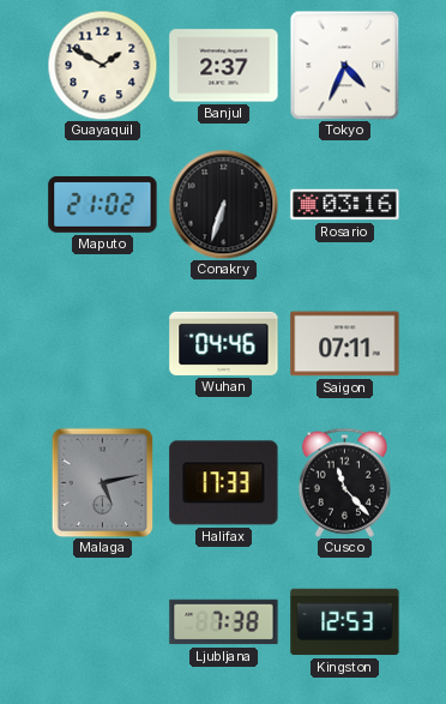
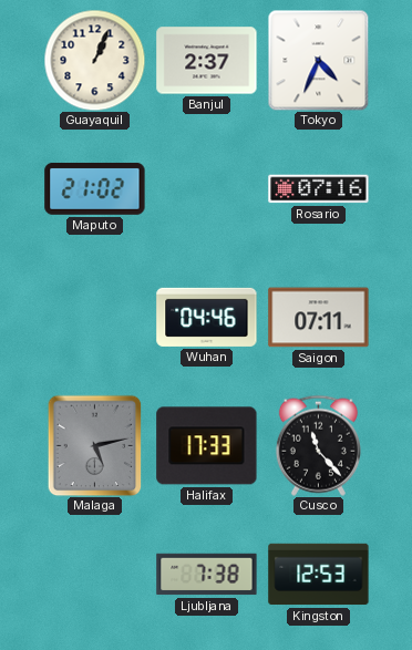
Guayaquil: 1:50 -> 1:04 (94, 60)
Conakry: 6:33 -> none (223, 204)
Rosario: 03:16 -> 07:16 (319, 189)
